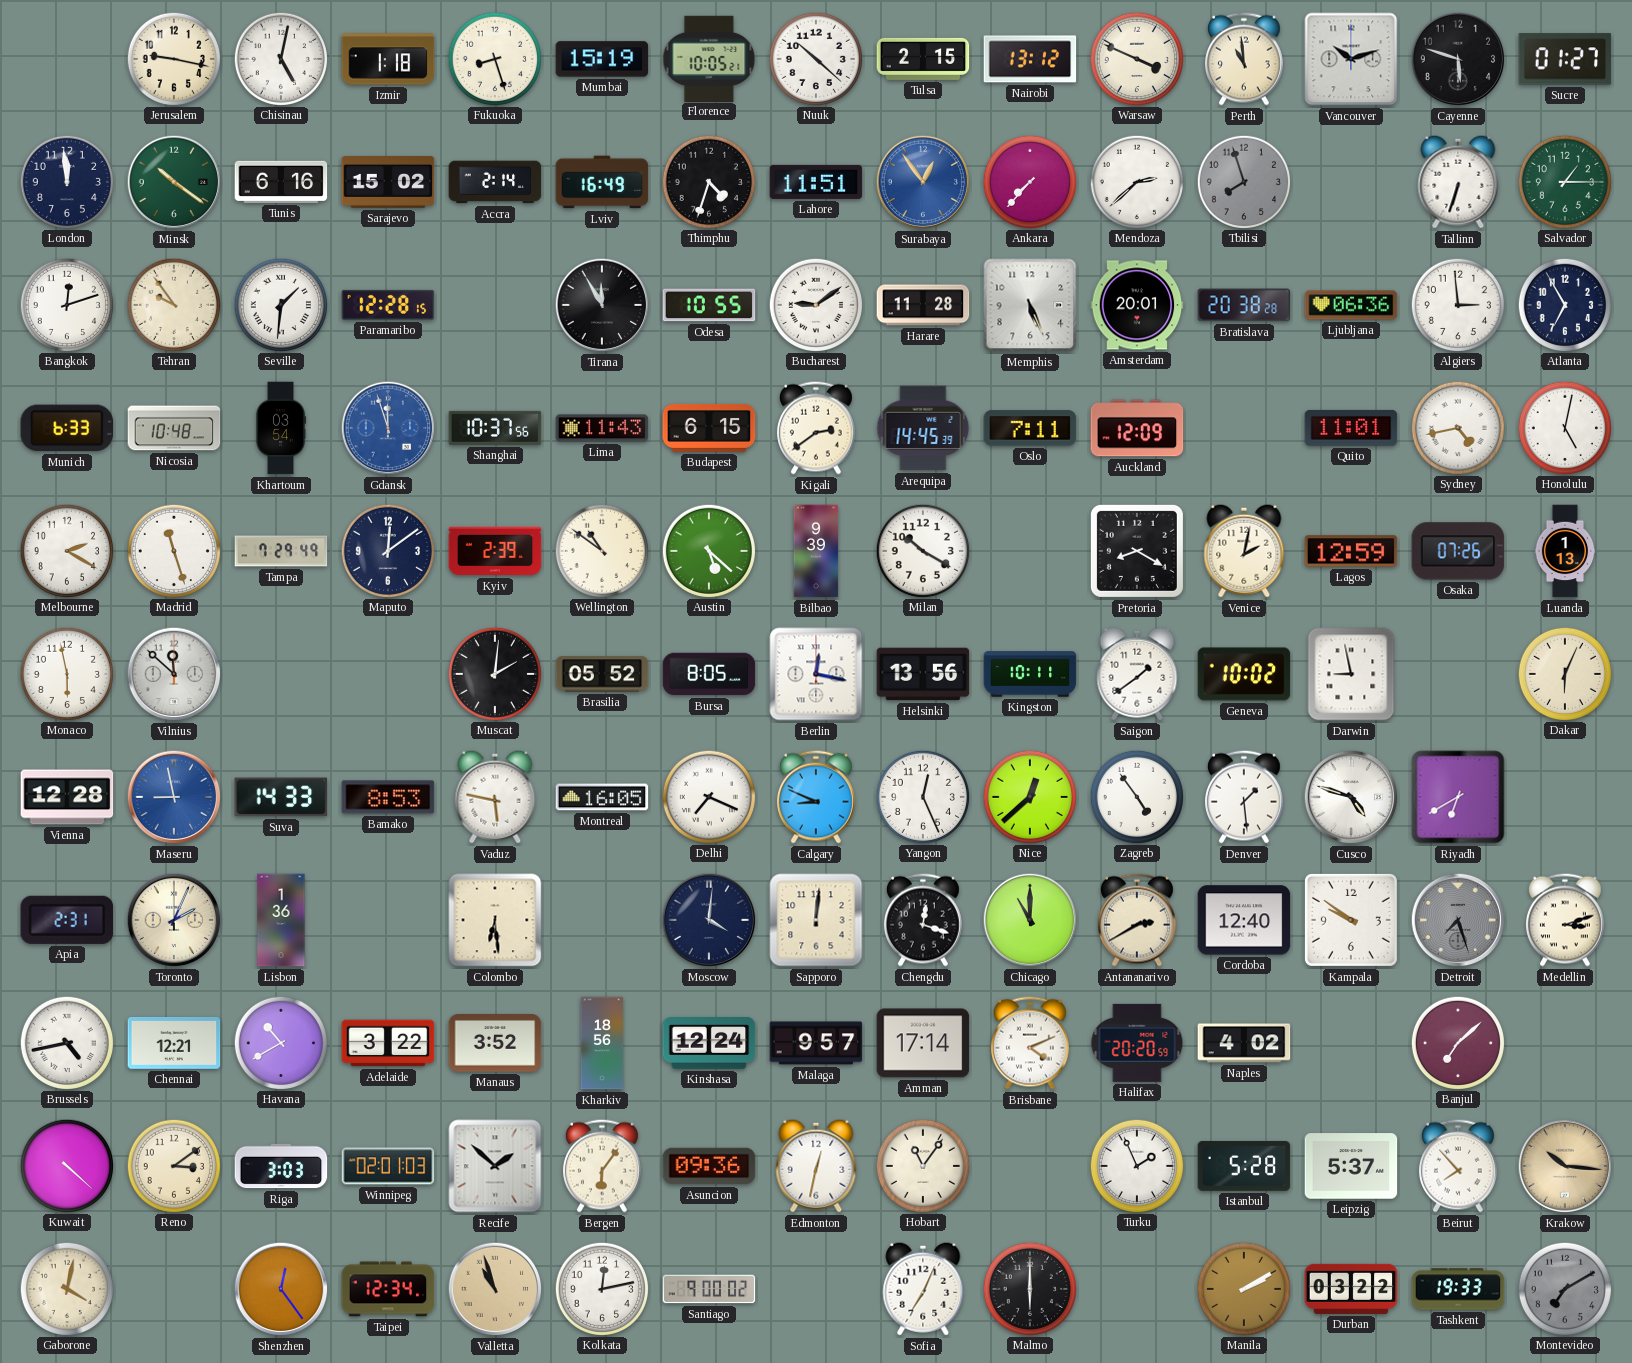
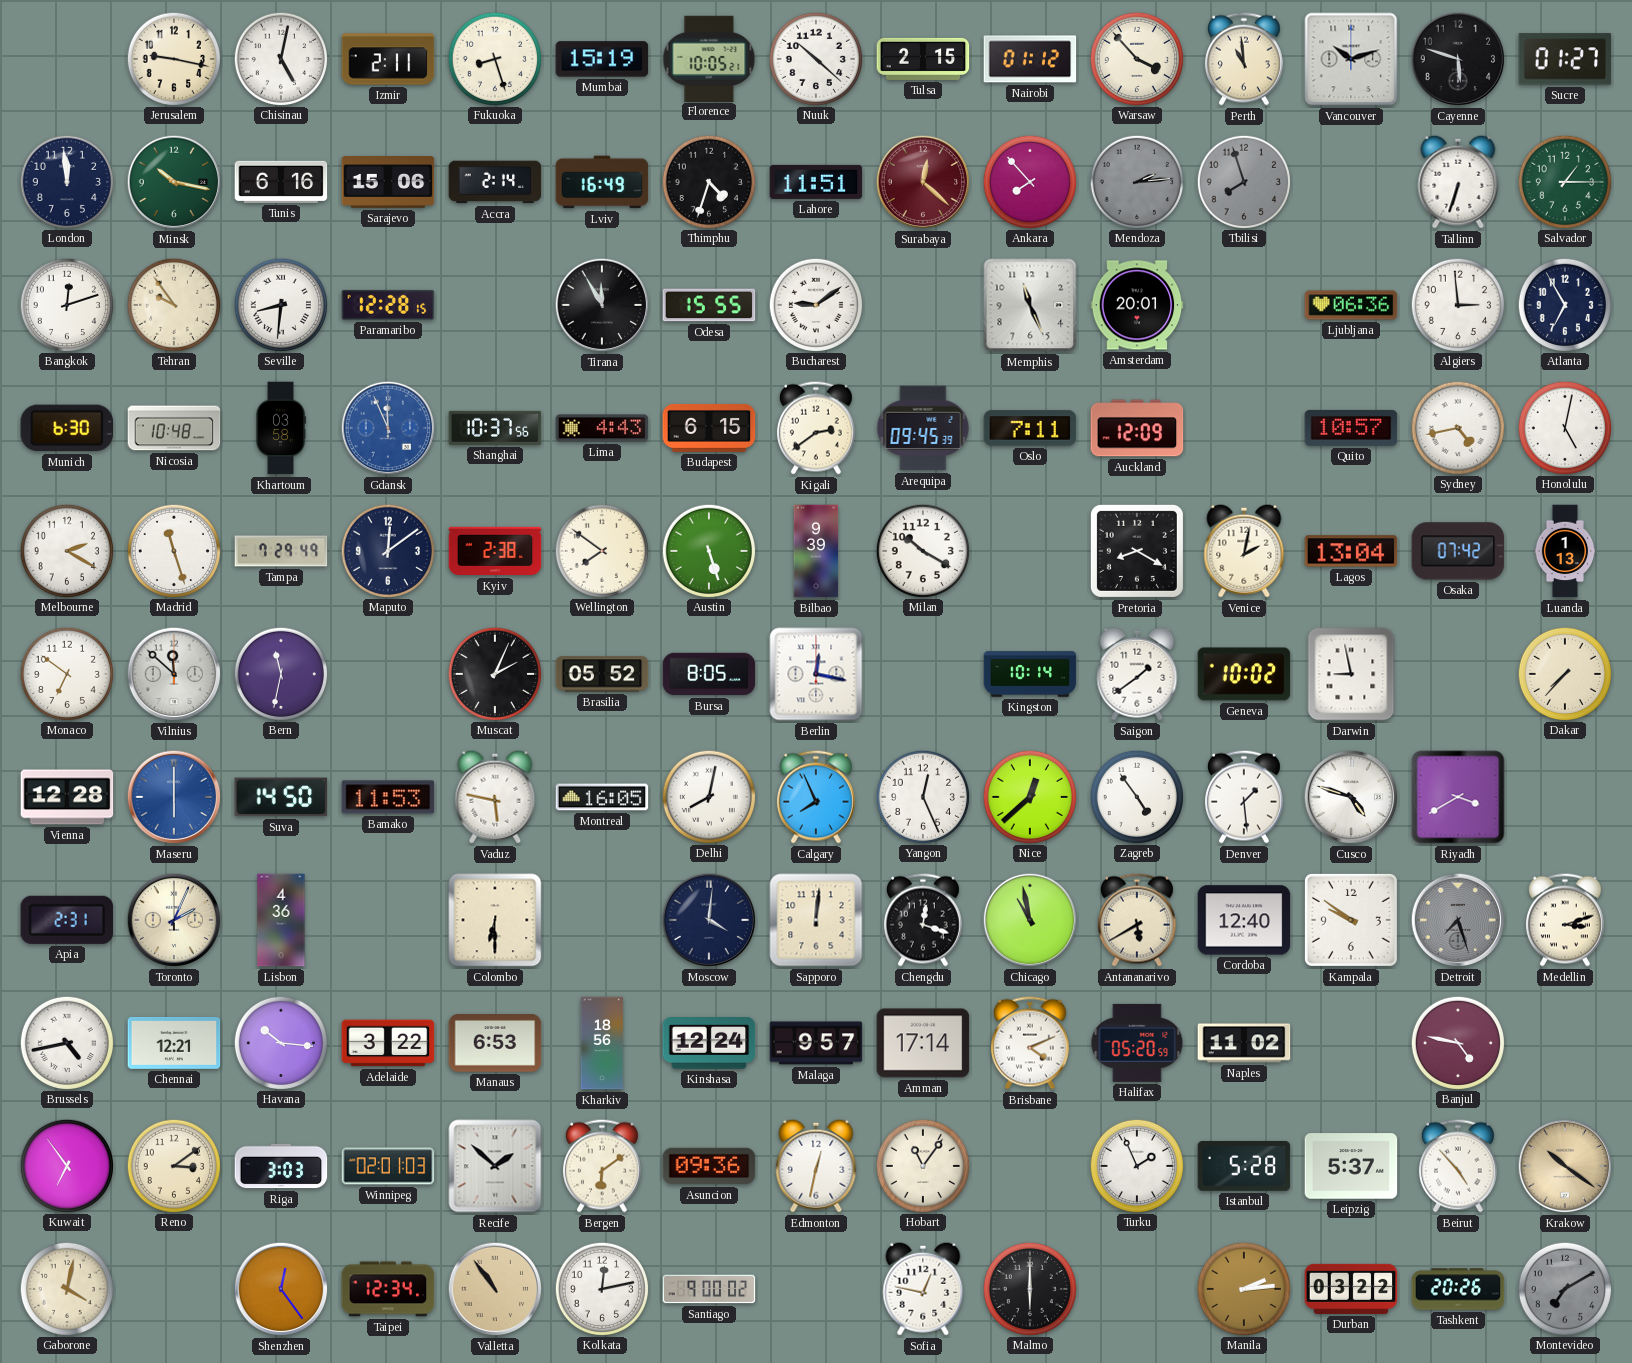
Izmir: 1:18 -> 2:11 (388, 59)
Nairobi: 13:12 -> 01:12 (1030, 59)
Warsaw: 3:49 -> 3:53 (1136, 58)
Minsk: 10:21 -> 10:17 (174, 182)
Sarajevo: 15:02 -> 15:06 (388, 182)
Surabaya: 12:54 -> 12:22 (923, 182)
Surabaya dial: blue -> burgundy (923, 182)
Ankara: 7:37 -> 7:53 (1029, 181)
Mendoza: 2:38 -> 2:14 (1136, 181)
Mendoza dial: white -> grey (1136, 181)
Seville: 1:31 -> 8:31 (280, 304)
Odesa: 10:55 -> 15:55 (709, 305)
Harare: 11:28 -> none (923, 305)
Memphis: 5:26 -> 11:26 (1030, 305)
Bratislava: 20:38 -> none (1244, 305)
Munich: 6:33 -> 6:30 (67, 428)
Khartoum: 03:54 -> 03:58 (281, 428)
Gdansk: 11:57 -> 11:56 (388, 428)
Lima: 11:43 -> 4:43 (602, 428)
Arequipa: 14:45 -> 09:45 (923, 428)
Quito: 11:01 -> 10:57 (1351, 428)
Kyiv: 2:39 -> 2:38 (495, 551)
Wellington: 10:51 -> 7:51 (601, 550)
Austin: 5:22 -> 5:27 (708, 550)
Lagos: 12:59 -> 13:04 (1351, 551)
Osaka: 07:26 -> 07:42 (1458, 551)
Monaco: 5:58 -> 6:51 (66, 673)
Bern: none -> 11:32 (280, 673)
Muscat: 2:01 -> 2:04 (494, 673)
Helsinki: 13:56 -> none (923, 674)
Kingston: 10:11 -> 10:14 (1030, 674)
Dakar: 6:04 -> 7:37 (1564, 673)
Maseru: 8:58 -> 6:00 (174, 797)
Suva: 14:33 -> 14:50 (281, 797)
Bamako: 8:53 -> 11:53 (388, 797)
Delhi: 7:19 -> 8:02 (708, 796)
Calgary: 8:49 -> 7:56 (816, 797)
Riyadh: 6:40 -> 3:40 (1458, 797)
Lisbon: 1:36 -> 4:36 (281, 920)
Colombo: 6:29 -> 6:30 (495, 920)
Chicago: 11:00 -> 10:58 (1030, 920)
Antananarivo: 2:40 -> 5:40 (1137, 920)
Havana: 10:40 -> 10:16 (280, 1042)
Manaus: 3:52 -> 6:53 (495, 1044)
Halifax: 20:20 -> 05:20 (1137, 1043)
Naples: 4:02 -> 11:02 (1244, 1043)
Banjul: 7:08 -> 4:47 (1457, 1042)
Kuwait: 4:22 -> 6:54 (66, 1165)
Bergen: 6:06 -> 6:09 (602, 1166)
Beirut: 7:53 -> 4:53 (1458, 1166)
Krakow: 10:16 -> 10:21 (1565, 1166)
Valletta: 10:57 -> 10:54 (495, 1289)
Sofia: 7:04 -> 12:47 (923, 1289)
Manila: 2:10 -> 2:14 (1243, 1288)
Tashkent: 19:33 -> 20:26 (1458, 1289)
